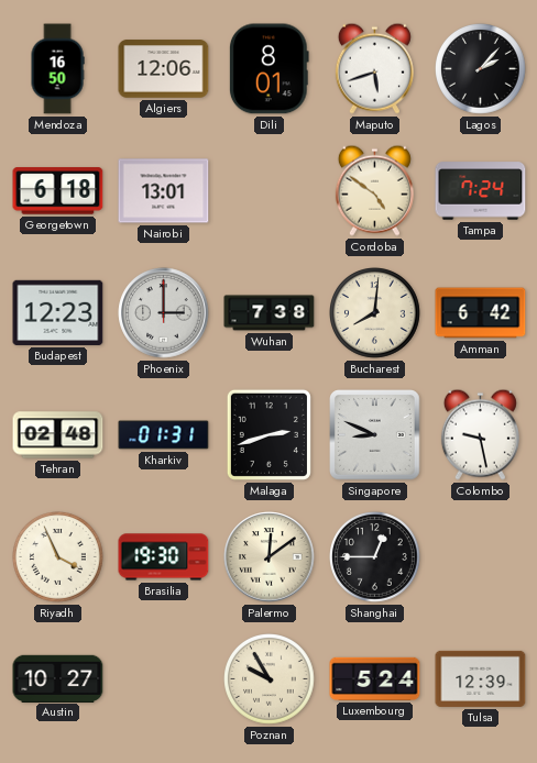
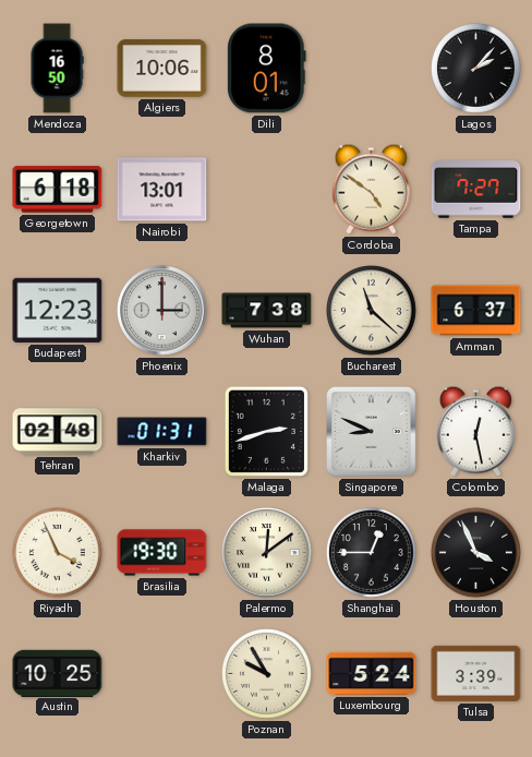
Algiers: 12:06 -> 10:06 (162, 69)
Maputo: 5:42 -> none (374, 68)
Tampa: 7:24 -> 7:27 (476, 190)
Bucharest: 8:01 -> 11:22 (372, 311)
Amman: 6:42 -> 6:37 (476, 311)
Colombo: 9:28 -> 12:28 (475, 431)
Houston: none -> 3:56 (476, 553)
Austin: 10:27 -> 10:25 (58, 673)
Tulsa: 12:39 -> 3:39 (476, 673)
